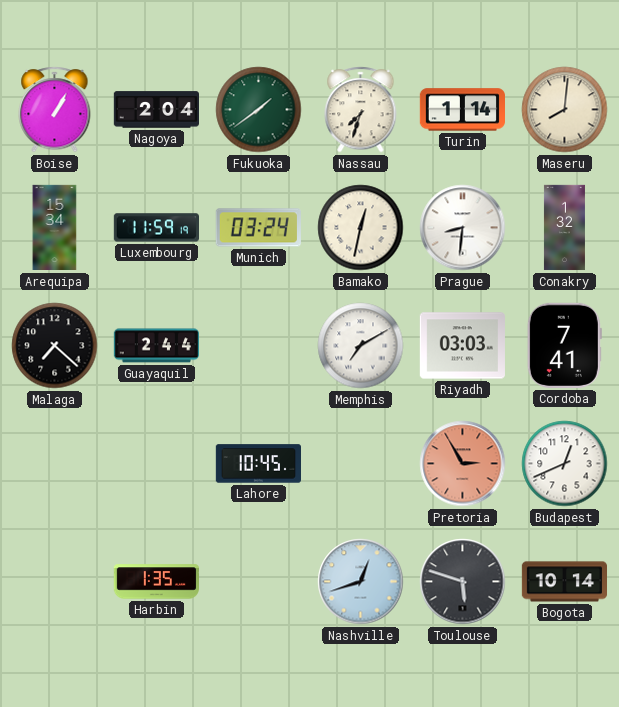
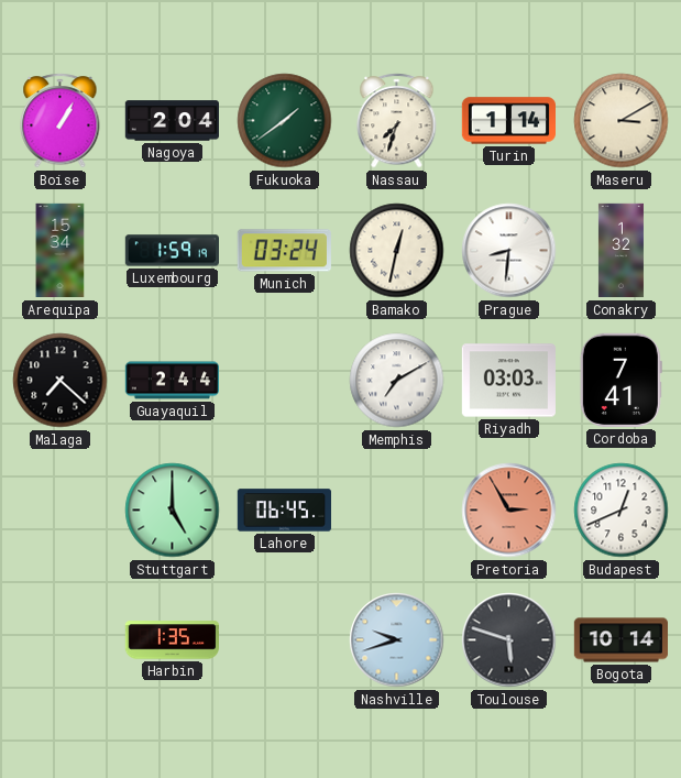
Maseru: 8:01 -> 3:10 (622, 121)
Luxembourg: 11:59 -> 1:59 (172, 251)
Stuttgart: none -> 5:00 (173, 511)
Lahore: 10:45 -> 06:45 (284, 511)
Nashville: 12:42 -> 9:42 (397, 640)
